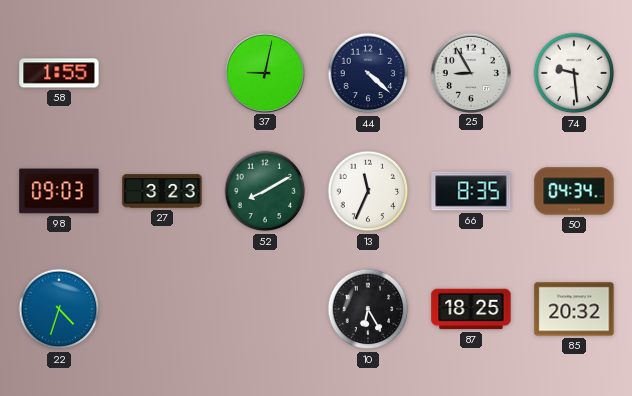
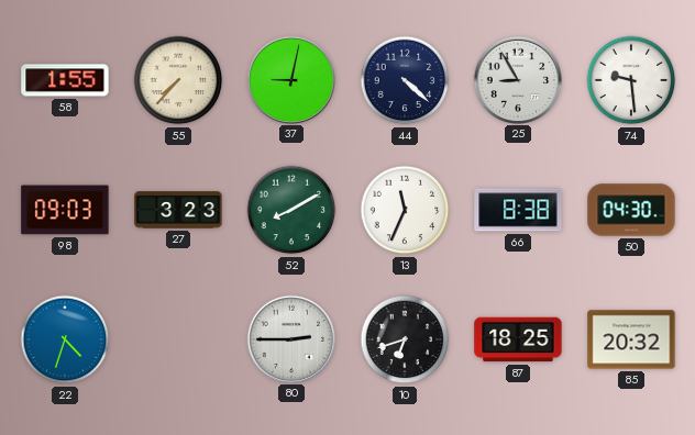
55: none -> 7:37 (178, 80)
66: 8:35 -> 8:38 (518, 210)
50: 04:34 -> 04:30 (631, 210)
80: none -> 2:45 (290, 338)
10: 6:25 -> 6:42 (405, 339)
